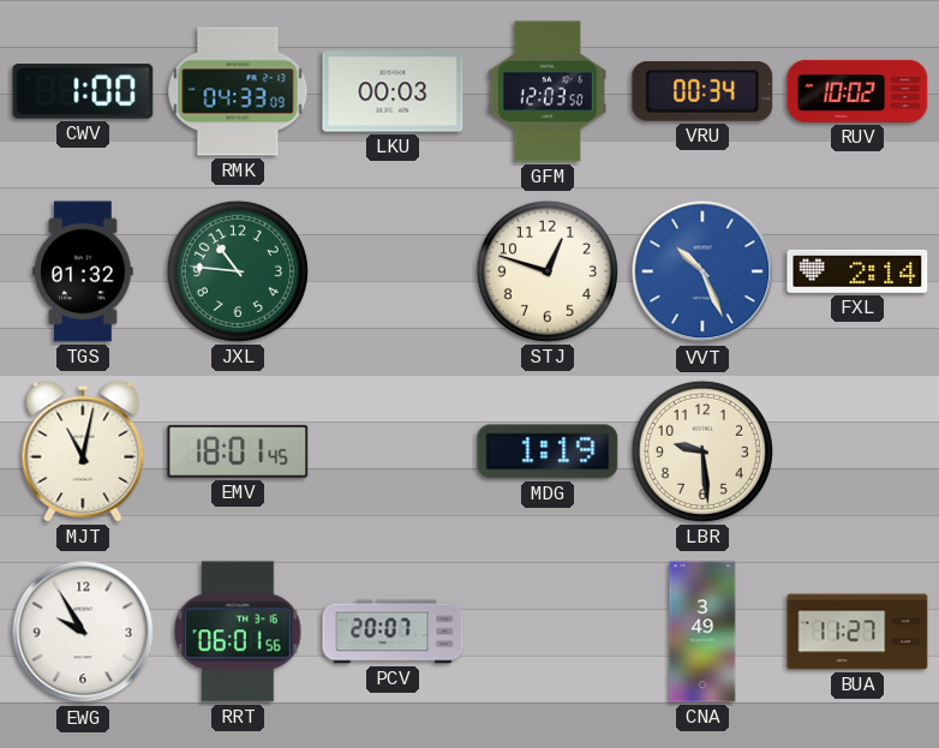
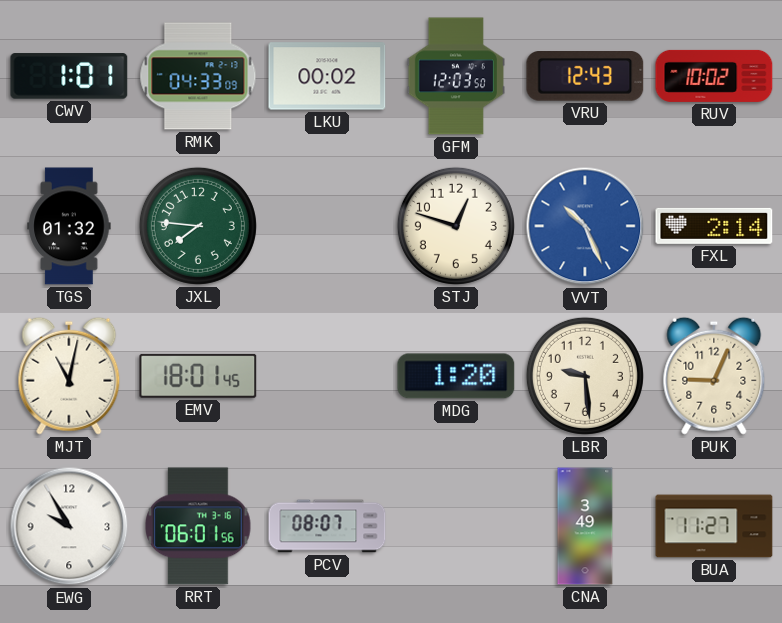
CWV: 1:00 -> 1:01 (69, 76)
LKU: 00:03 -> 00:02 (327, 76)
VRU: 00:34 -> 12:43 (585, 77)
JXL: 10:46 -> 7:46 (198, 226)
MDG: 1:19 -> 1:20 (456, 376)
PUK: none -> 9:04 (714, 376)
PCV: 20:07 -> 08:07 (327, 526)
